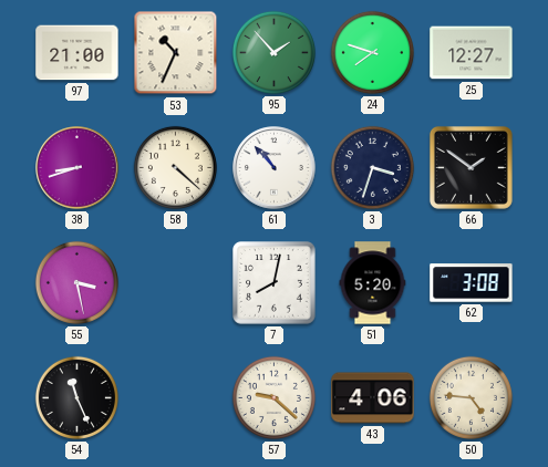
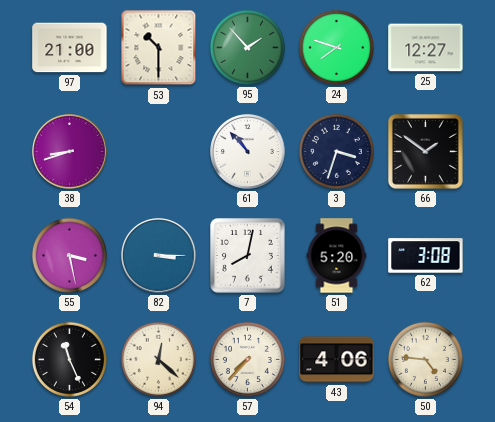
53: 10:34 -> 10:30 (159, 48)
58: 4:22 -> none (175, 167)
82: none -> 3:15 (159, 256)
94: none -> 12:22 (158, 359)
57: 9:22 -> 7:37 (247, 359)
